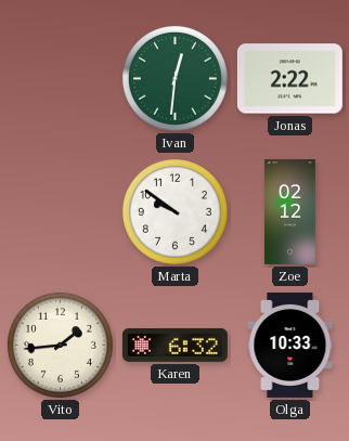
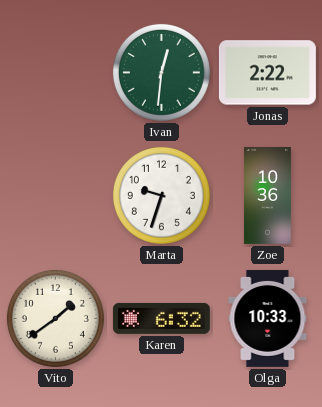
Marta: 9:51 -> 9:33 (161, 195)
Zoe: 02:12 -> 10:36 (267, 195)
Vito: 1:44 -> 1:39 (55, 318)
